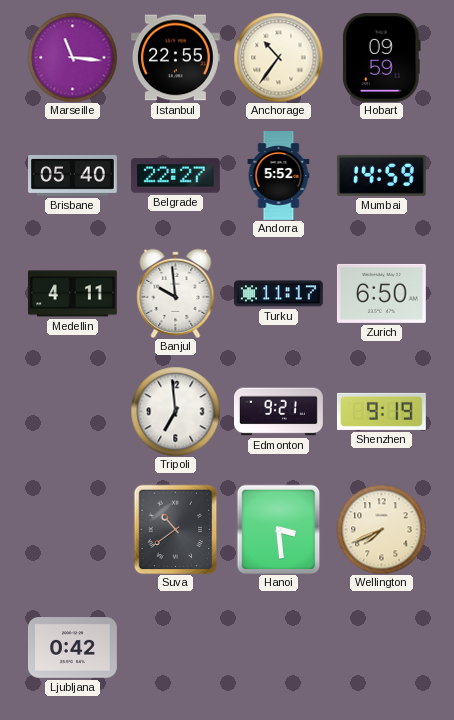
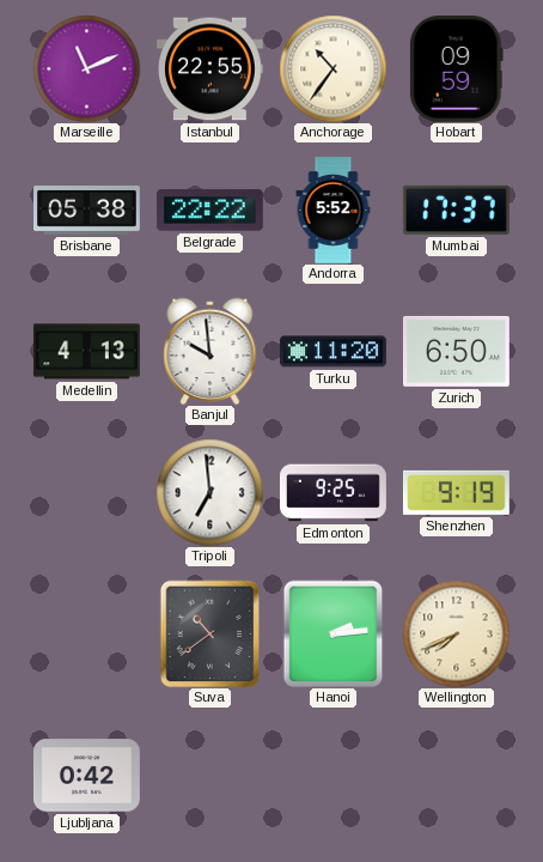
Marseille: 11:16 -> 11:11 (86, 68)
Brisbane: 05:40 -> 05:38 (87, 211)
Belgrade: 22:27 -> 22:22 (211, 211)
Mumbai: 14:59 -> 17:37 (456, 210)
Medellin: 4:11 -> 4:13 (86, 352)
Turku: 11:17 -> 11:20 (332, 352)
Edmonton: 9:21 -> 9:25 (334, 493)
Hanoi: 3:29 -> 2:14 (334, 633)
